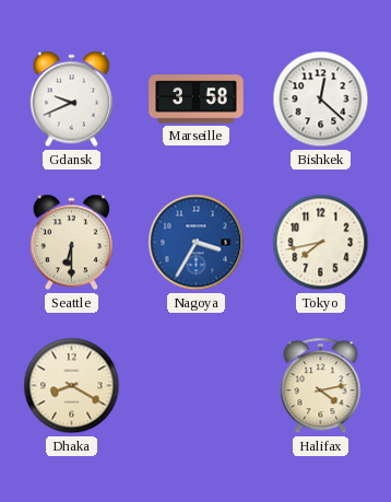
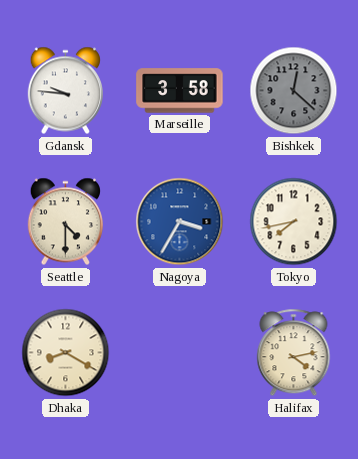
Gdansk: 9:41 -> 9:46 (65, 91)
Bishkek dial: white -> grey (294, 91)
Seattle: 6:30 -> 4:30 (65, 222)
